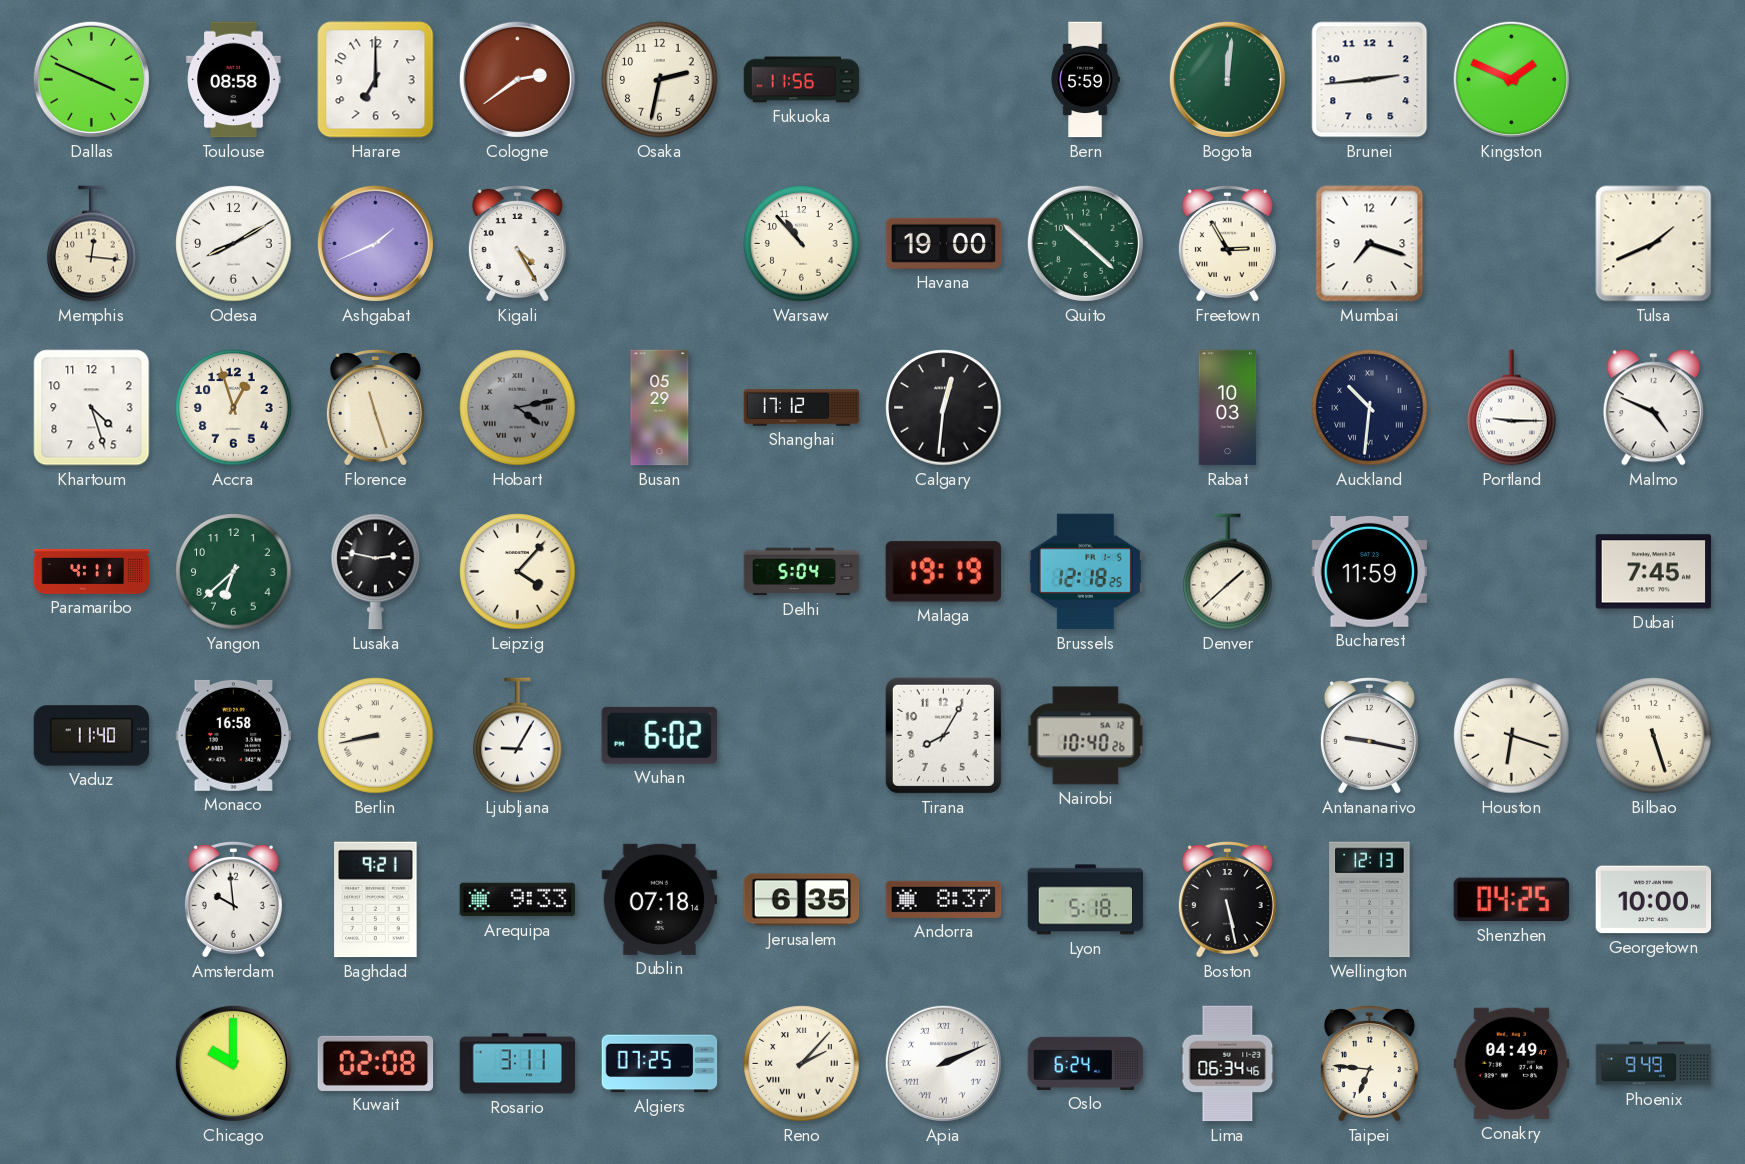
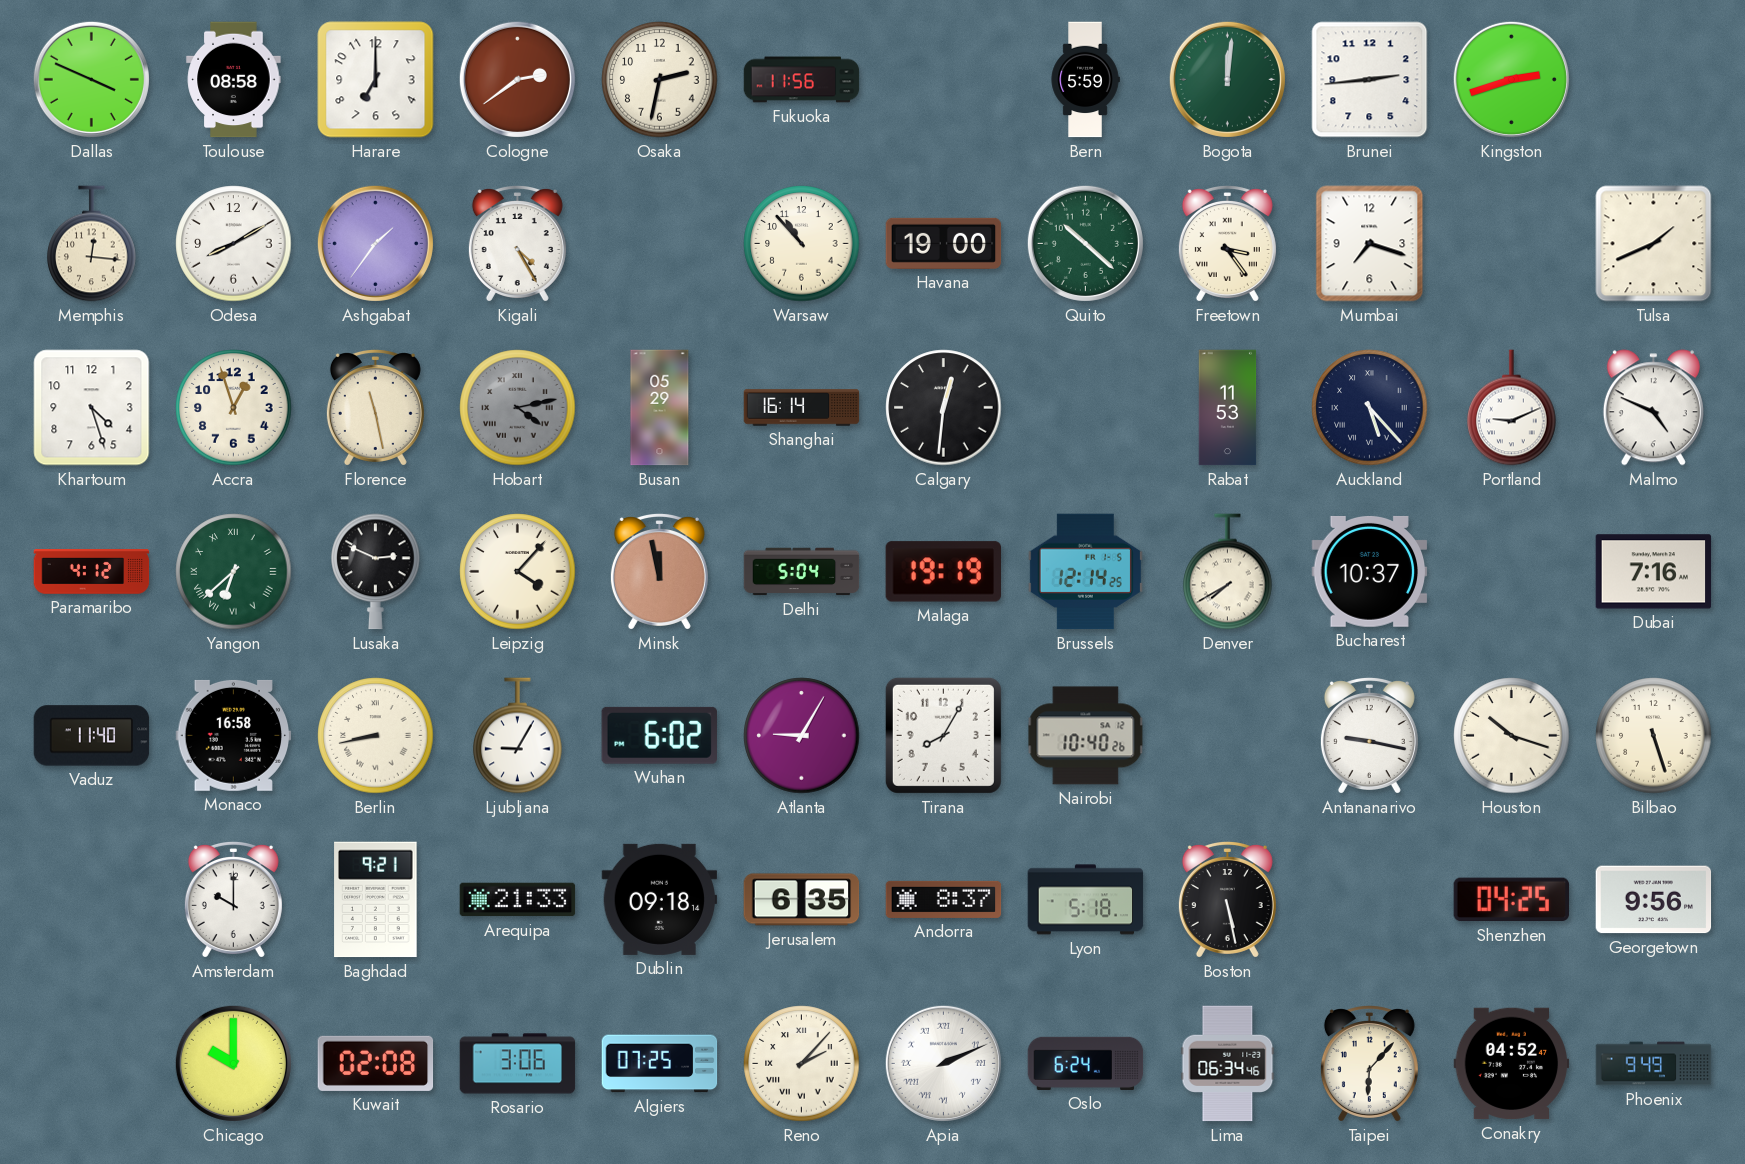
Kingston: 1:49 -> 2:42 (1511, 79)
Ashgabat: 1:41 -> 1:36 (375, 243)
Freetown: 2:55 -> 3:24 (1227, 244)
Florence: 11:27 -> 11:28 (375, 408)
Shanghai: 17:12 -> 16:14 (802, 408)
Rabat: 10:03 -> 11:53 (1228, 408)
Auckland: 10:31 -> 5:23 (1370, 408)
Portland: 9:15 -> 9:11 (1512, 408)
Paramaribo: 4:11 -> 4:12 (92, 572)
Yangon numerals: Arabic -> Roman (234, 572)
Lusaka: 2:47 -> 2:49 (376, 572)
Minsk: none -> 11:58 (659, 572)
Brussels: 12:18 -> 12:14 (1085, 572)
Denver: 1:38 -> 7:40 (1228, 572)
Bucharest: 11:59 -> 10:37 (1370, 571)
Dubai: 7:45 -> 7:16 (1654, 572)
Atlanta: none -> 9:05 (802, 736)
Houston: 6:18 -> 10:18 (1512, 736)
Amsterdam: 9:59 -> 10:00 (233, 900)
Arequipa: 9:33 -> 21:33 (518, 900)
Dublin: 07:18 -> 09:18 (660, 899)
Wellington: 12:13 -> none (1370, 900)
Georgetown: 10:00 -> 9:56 (1654, 900)
Rosario: 3:11 -> 3:06 (518, 1064)
Taipei: 6:46 -> 6:07 (1369, 1064)
Conakry: 04:49 -> 04:52 (1512, 1064)
